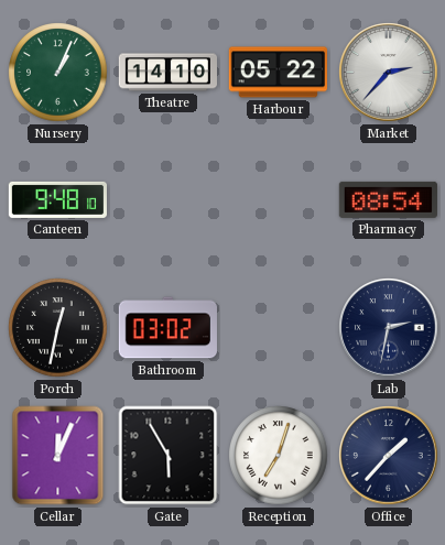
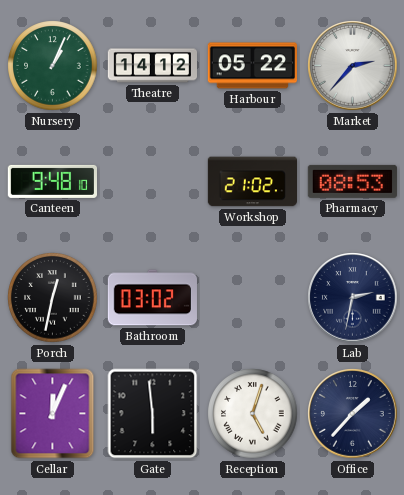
Theatre: 14:10 -> 14:12 (152, 66)
Workshop: none -> 21:02 (252, 182)
Pharmacy: 08:54 -> 08:53 (352, 181)
Gate: 5:55 -> 5:59 (153, 414)
Reception: 7:03 -> 5:03 (253, 414)
